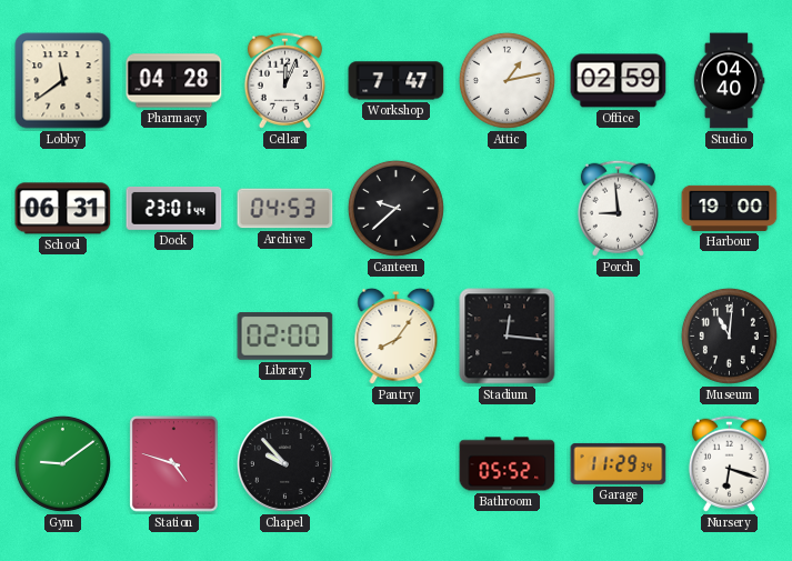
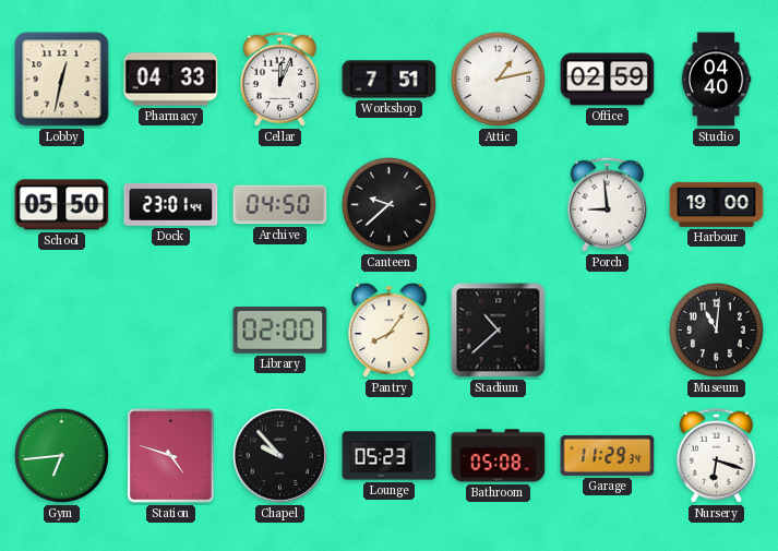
Lobby: 11:39 -> 12:32 (62, 80)
Pharmacy: 04:28 -> 04:33 (171, 80)
Workshop: 7:47 -> 7:51 (390, 80)
School: 06:31 -> 05:50 (62, 205)
Archive: 04:53 -> 04:50 (280, 205)
Stadium: 12:16 -> 10:38 (499, 331)
Gym: 9:09 -> 6:44 (61, 455)
Lounge: none -> 05:23 (390, 456)
Bathroom: 05:52 -> 05:08 (499, 456)
